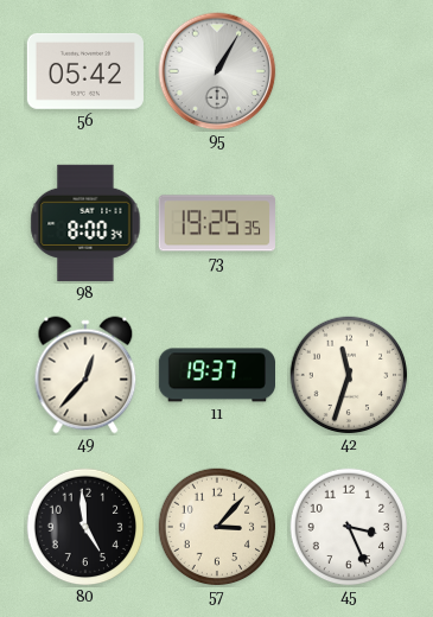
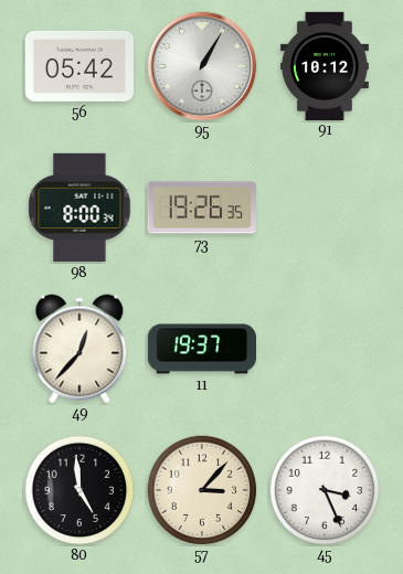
91: none -> 10:12 (325, 65)
73: 19:25 -> 19:26 (201, 208)
42: 11:33 -> none (349, 375)
